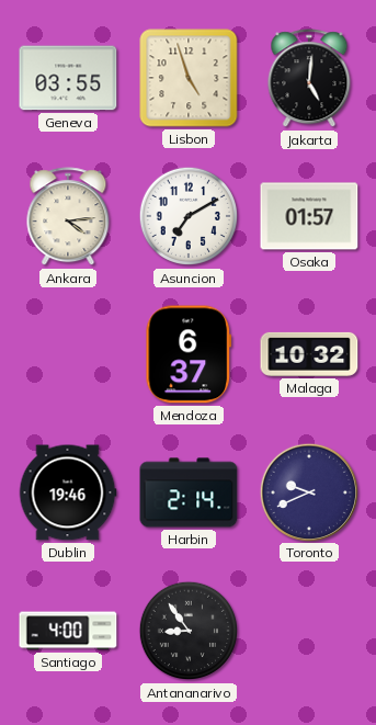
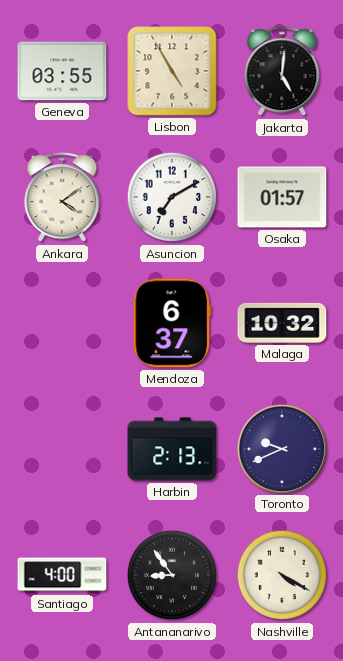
Lisbon: 4:57 -> 4:55 (172, 71)
Ankara: 4:14 -> 4:09 (62, 198)
Dublin: 19:46 -> none (68, 492)
Harbin: 2:14 -> 2:13 (172, 449)
Nashville: none -> 4:20 (282, 575)
